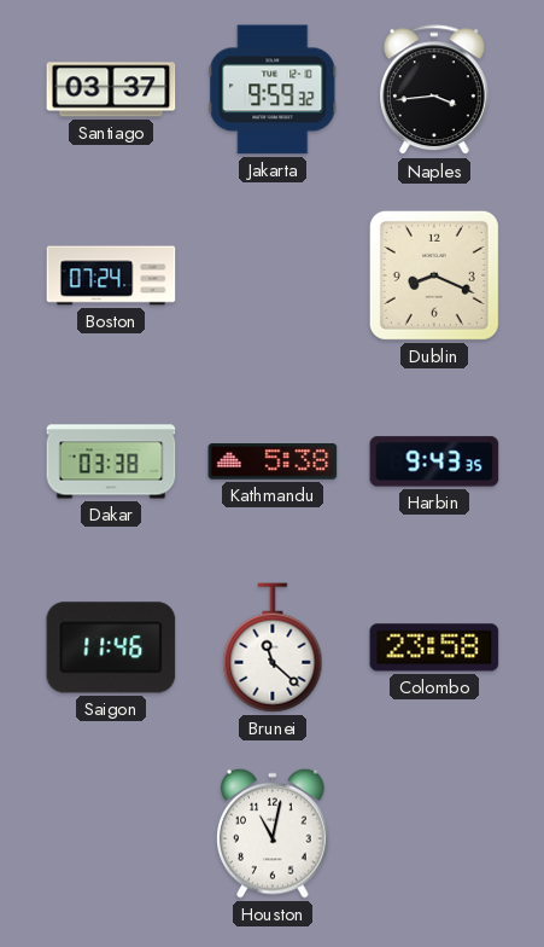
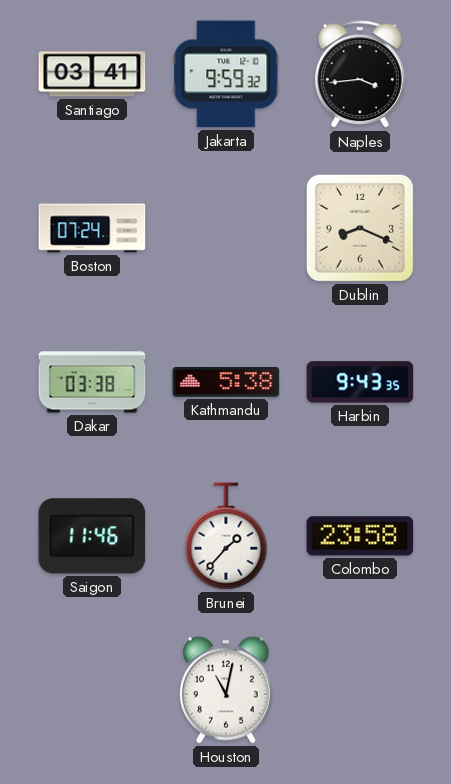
Santiago: 03:37 -> 03:41 (92, 74)
Brunei: 11:22 -> 1:37 (226, 536)
